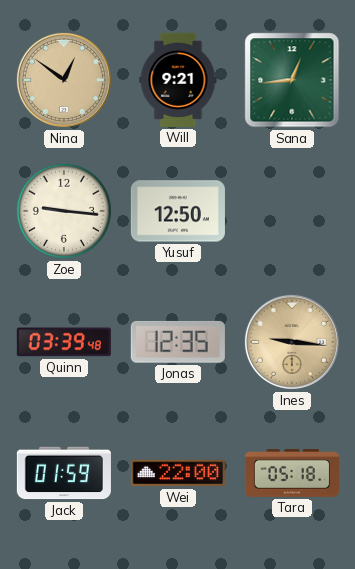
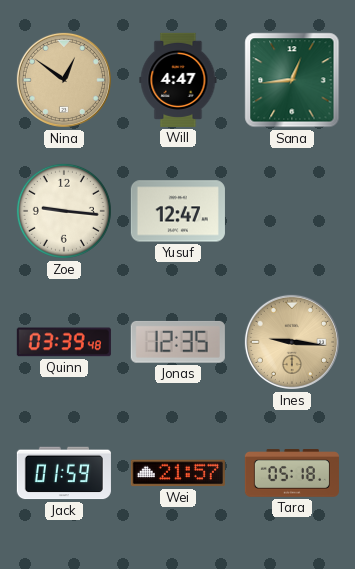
Will: 9:21 -> 4:47 (178, 80)
Yusuf: 12:50 -> 12:47 (178, 211)
Wei: 22:00 -> 21:57 (178, 473)
